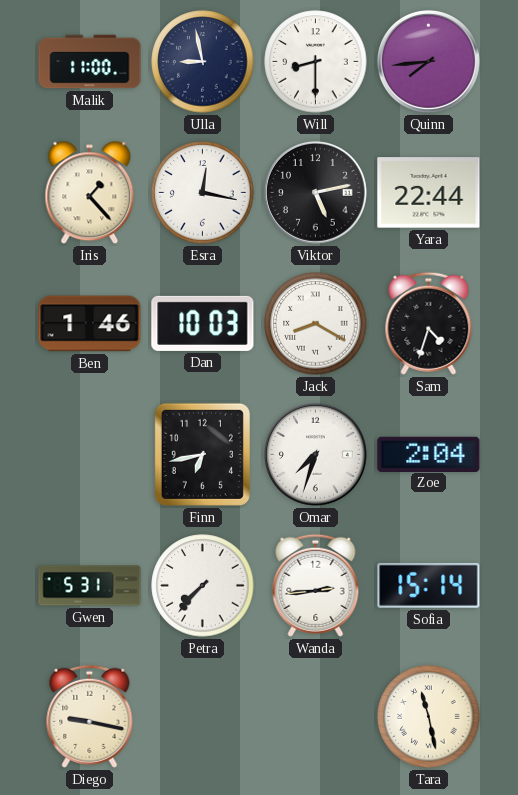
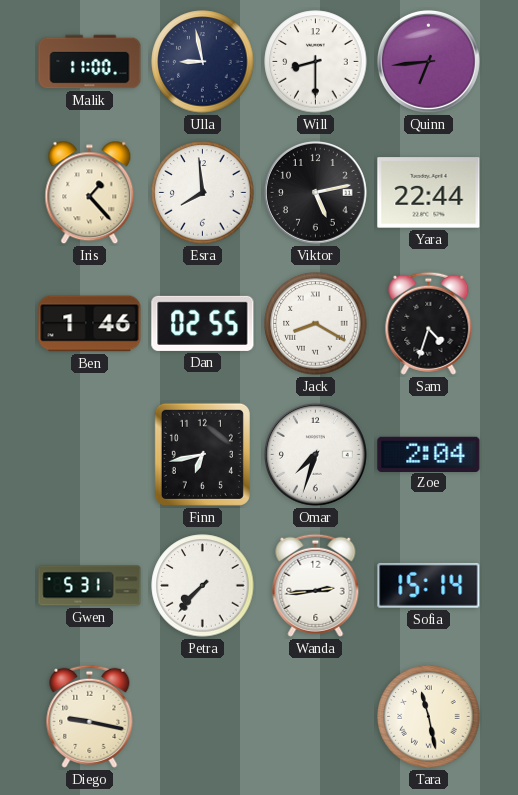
Quinn: 7:44 -> 6:44 (428, 61)
Esra: 12:17 -> 7:59 (203, 193)
Dan: 10:03 -> 02:55 (203, 323)
